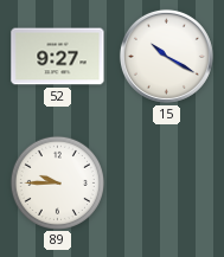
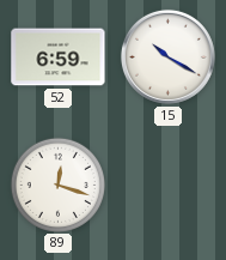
52: 9:27 -> 6:59 (59, 58)
89: 9:45 -> 12:18 (57, 185)
